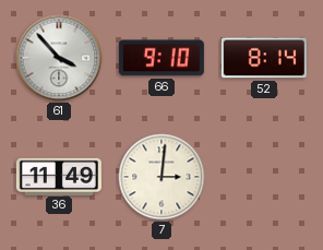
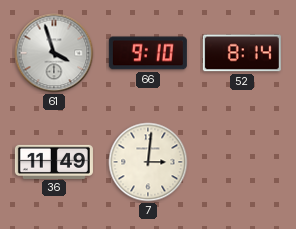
61: 3:53 -> 3:57 (54, 53)
